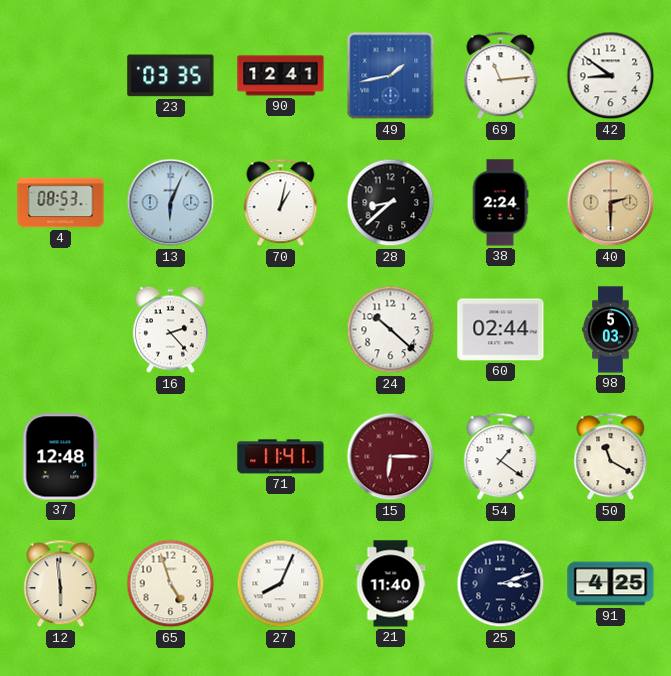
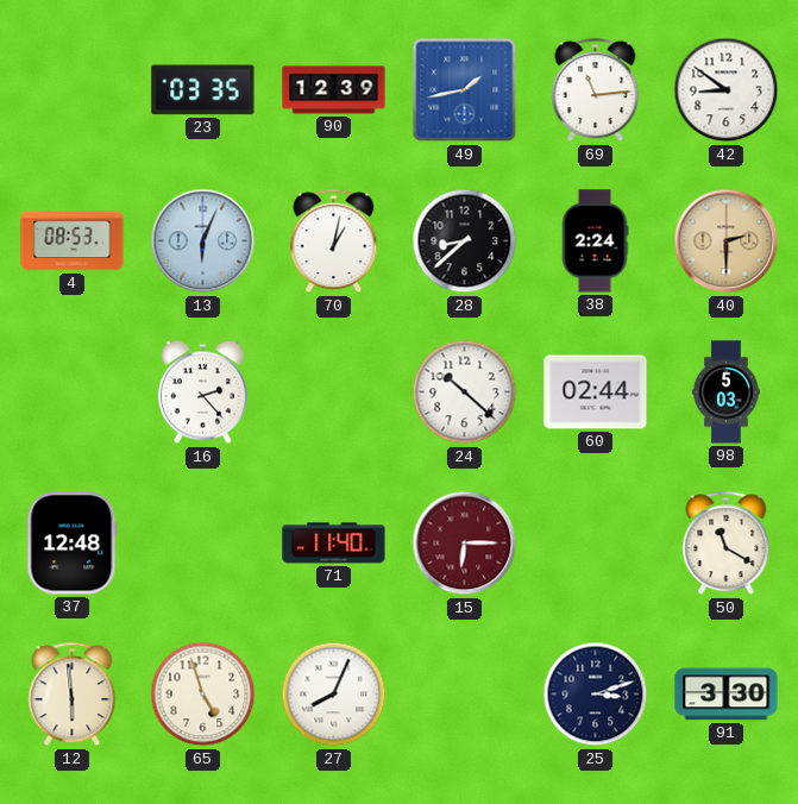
90: 12:41 -> 12:39 (334, 90)
71: 11:41 -> 11:40 (334, 544)
54: 1:21 -> none (501, 457)
21: 11:40 -> none (391, 584)
91: 4:25 -> 3:30 (727, 695)
